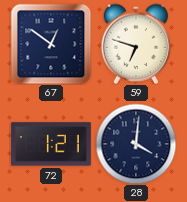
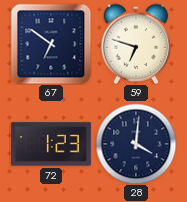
67: 12:51 -> 6:51 (51, 44)
72: 1:21 -> 1:23 (51, 144)
